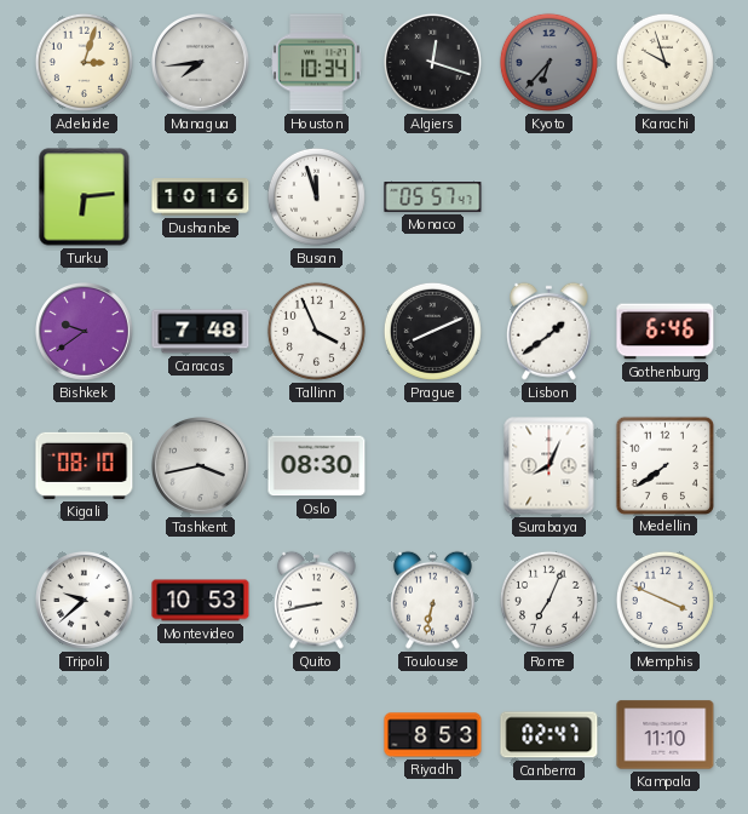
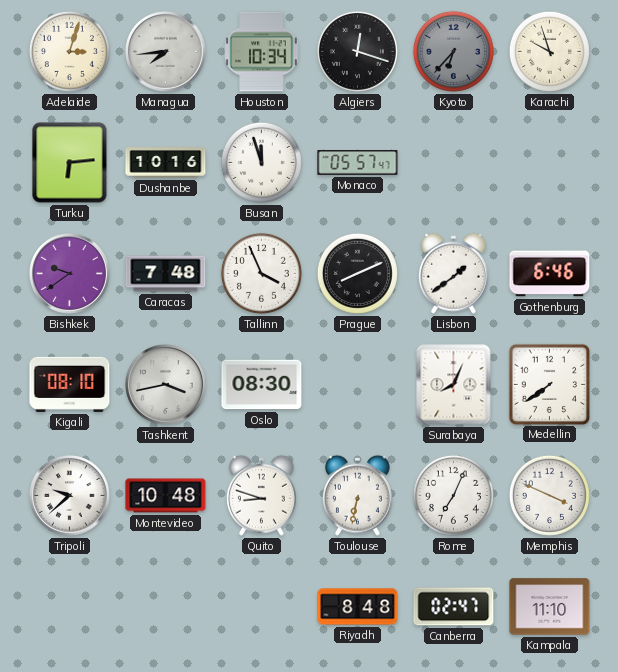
Montevideo: 10:53 -> 10:48 (166, 496)
Quito: 8:43 -> 8:48 (261, 495)
Riyadh: 8:53 -> 8:48 (358, 607)
